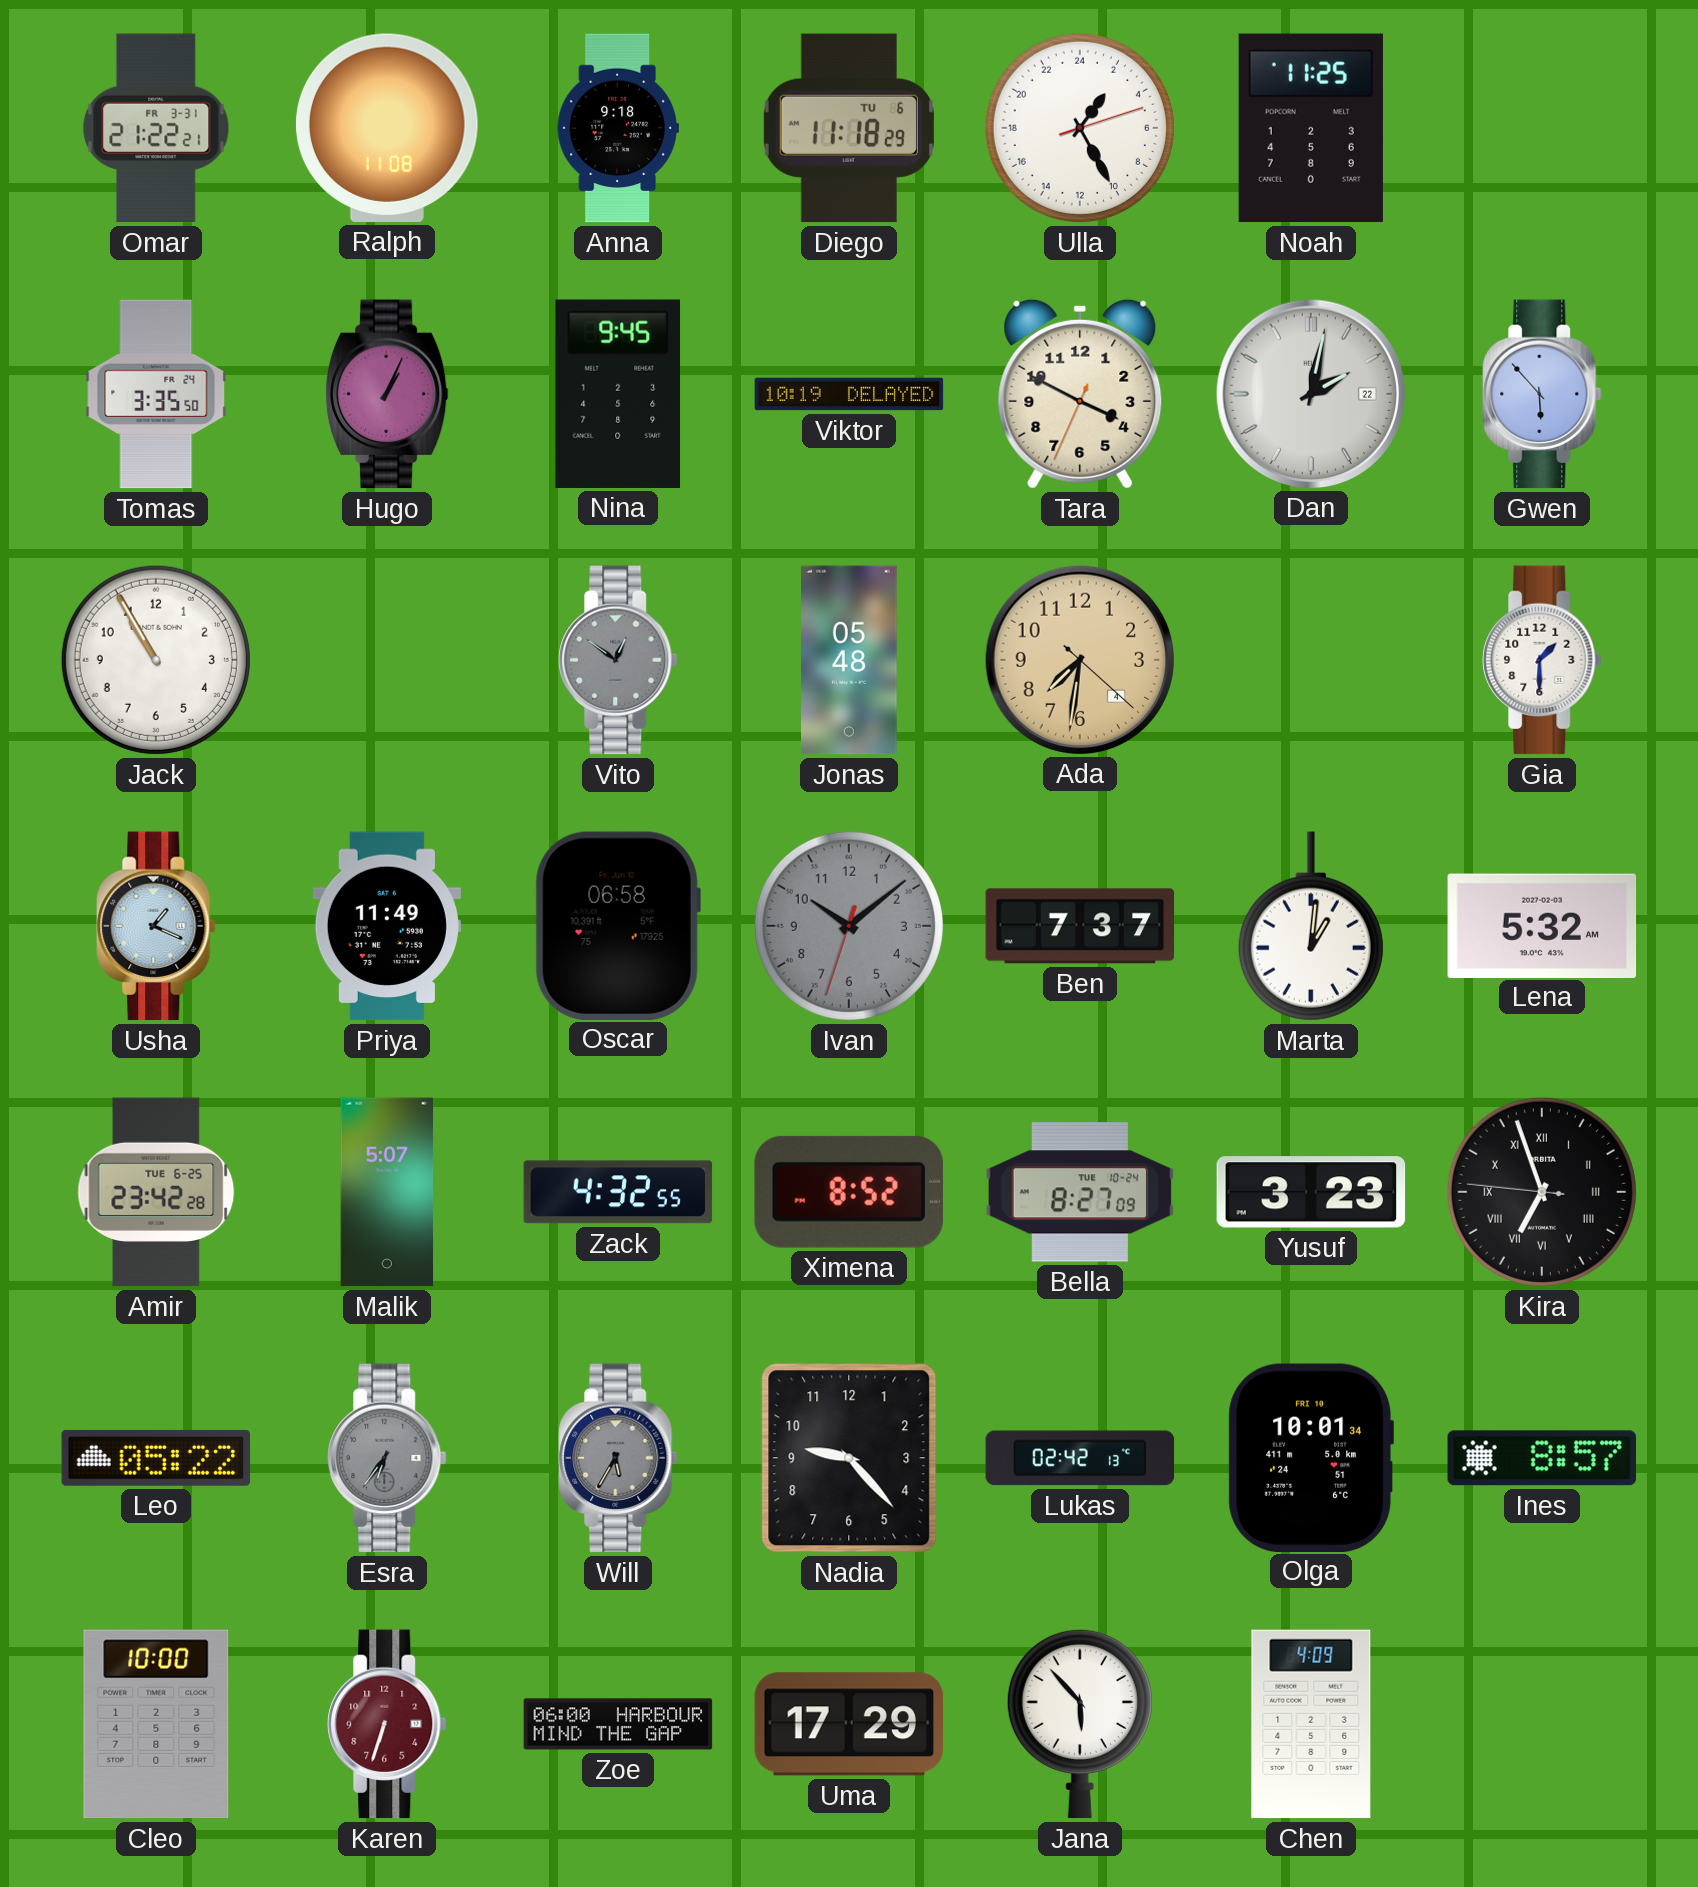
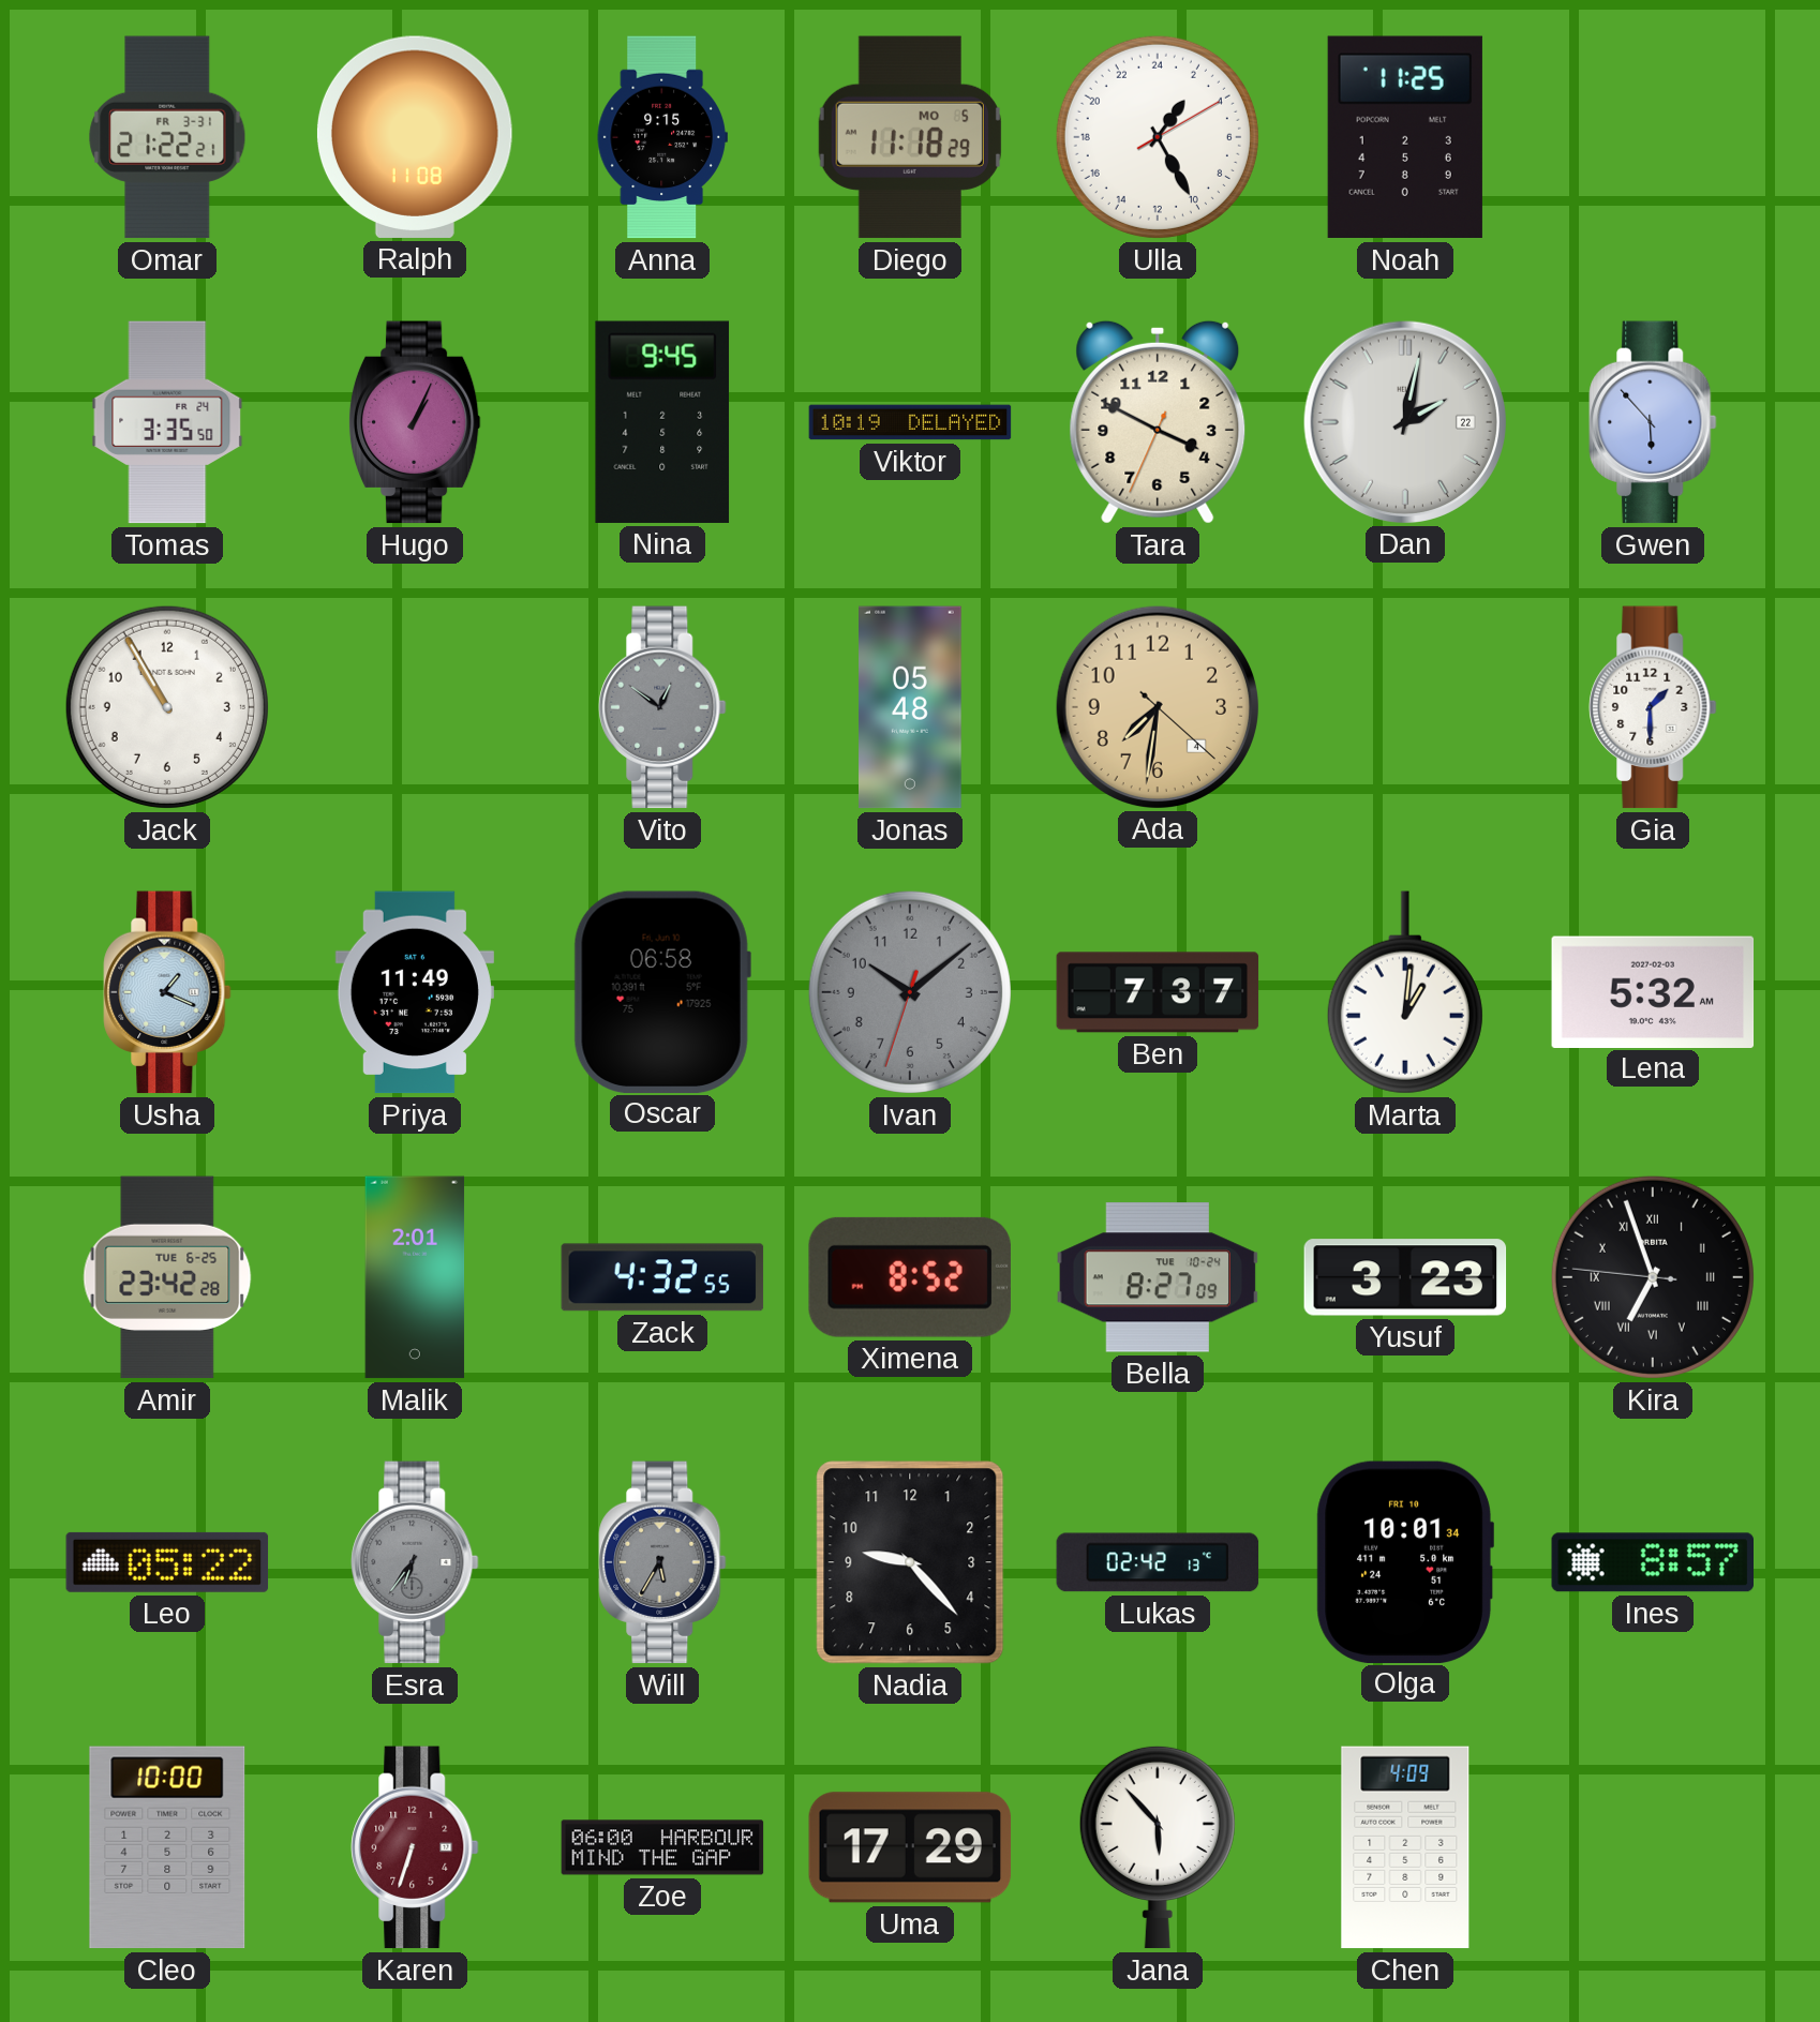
Anna: 9:18 -> 9:15 (662, 137)
Diego date: TU 6 -> MO 5 (910, 137)
Ulla: 2:25:12 -> 2:25:10 (1158, 137)
Malik: 5:07 -> 2:01 (415, 1277)
